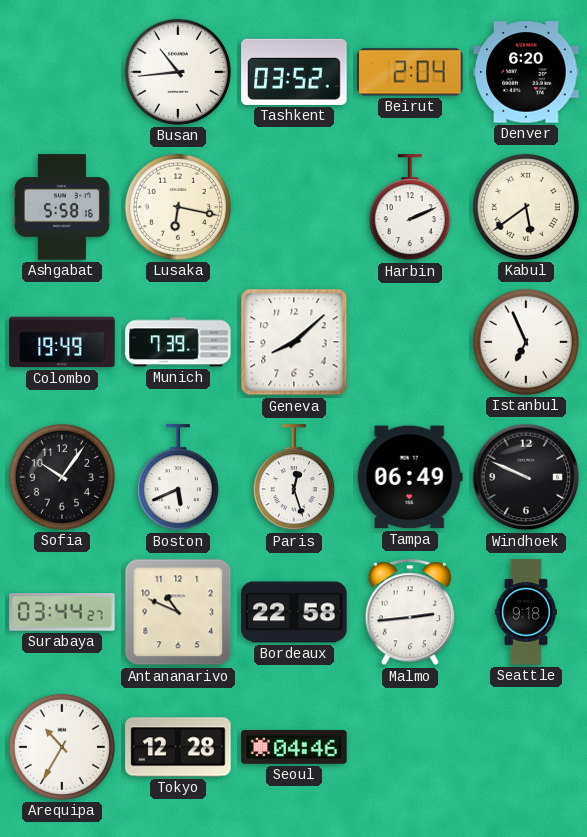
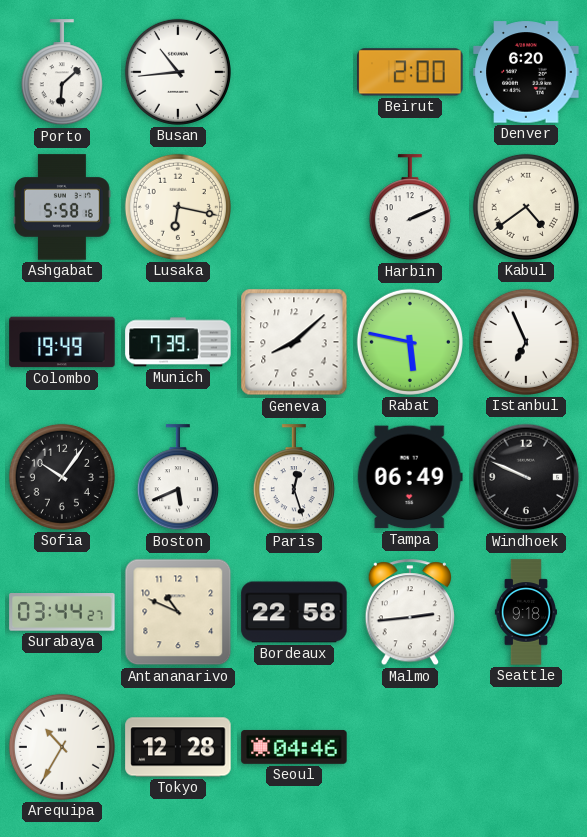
Porto: none -> 6:08 (62, 73)
Tashkent: 03:52 -> none (294, 72)
Beirut: 2:04 -> 2:00 (410, 72)
Kabul: 5:39 -> 4:39 (526, 207)
Rabat: none -> 5:47 (410, 342)
